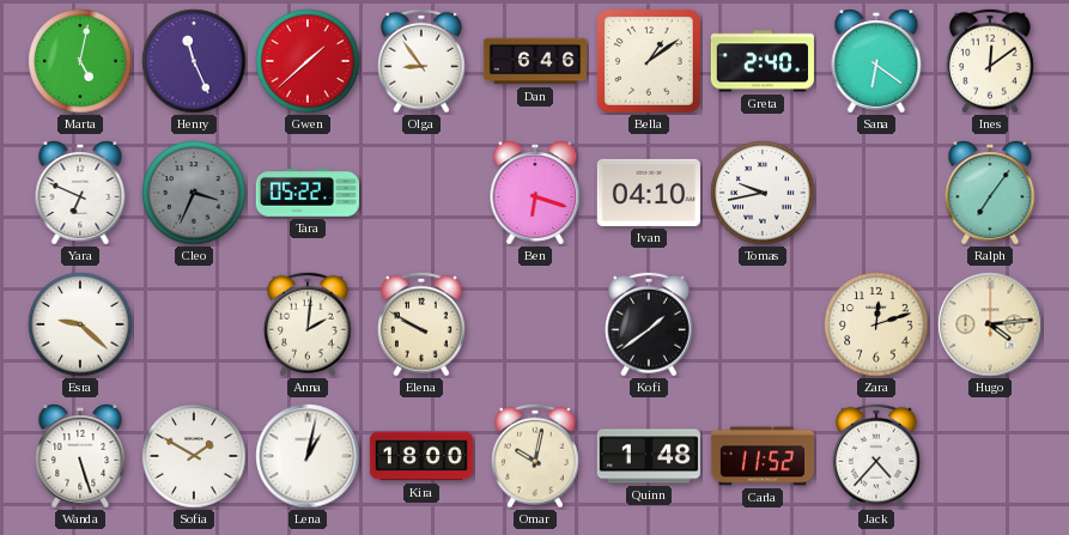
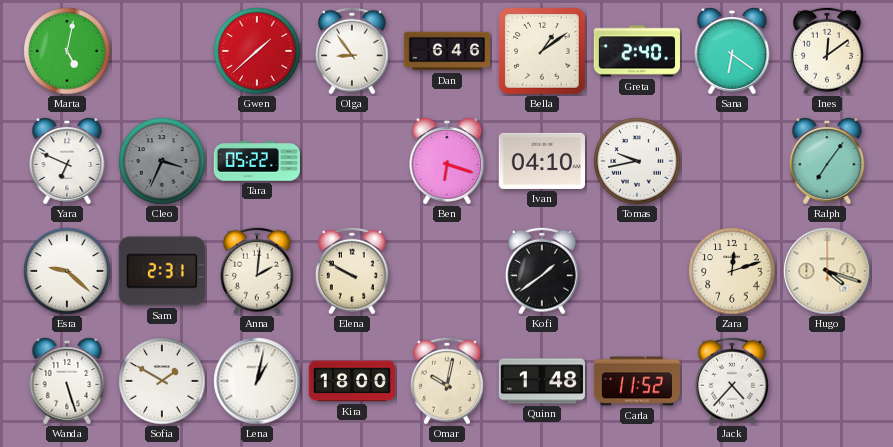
Henry: 11:26 -> none (194, 61)
Sam: none -> 2:31 (162, 271)
Hugo: 4:14 -> 4:18 (827, 271)
